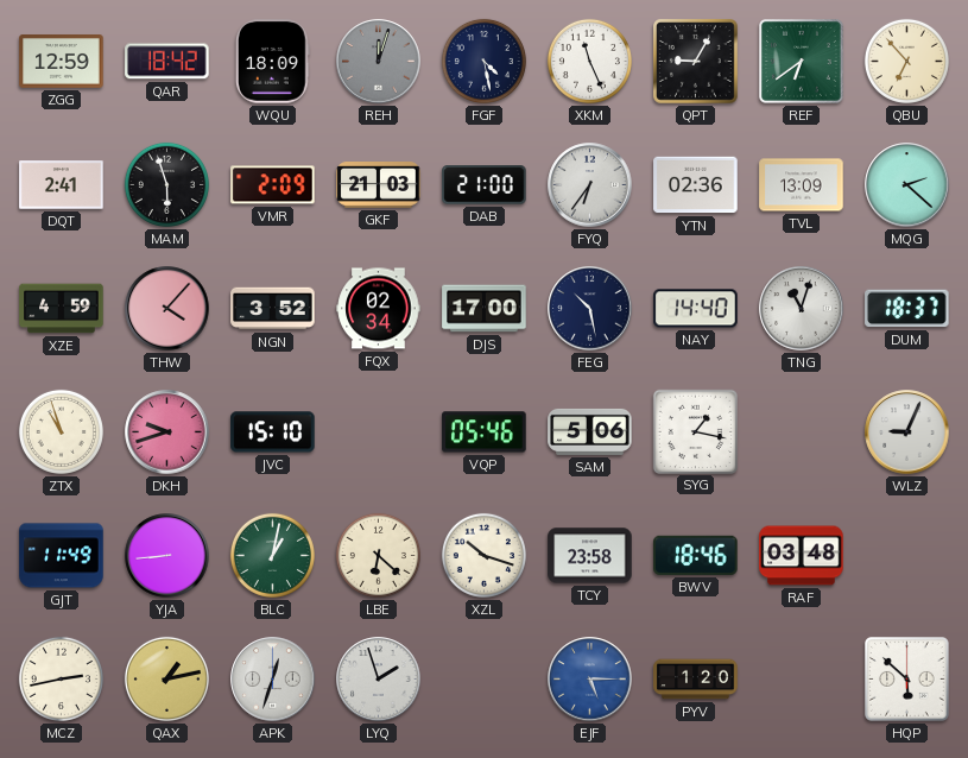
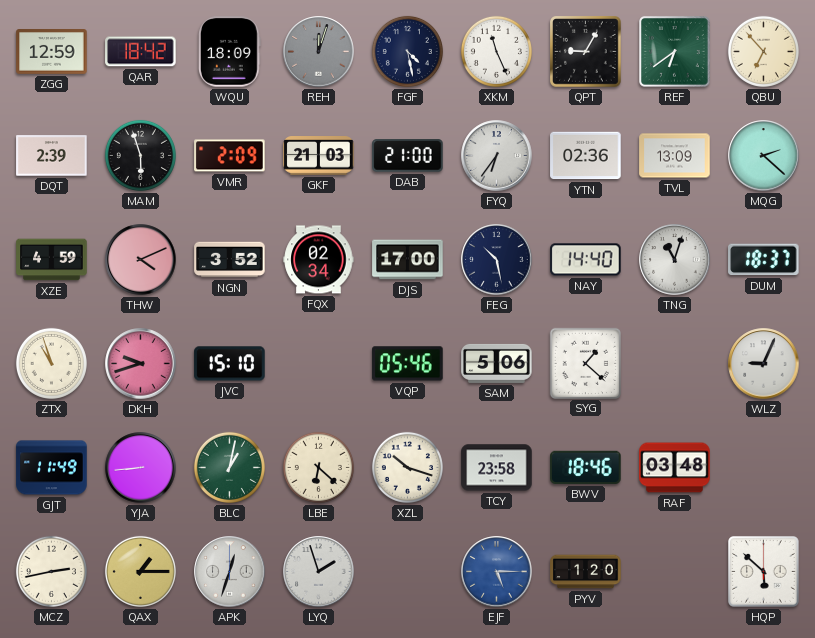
DQT: 2:41 -> 2:39 (52, 156)
THW: 4:07 -> 4:11 (141, 260)
SYG: 1:17 -> 1:22 (585, 363)
QAX: 1:13 -> 1:15 (140, 571)
